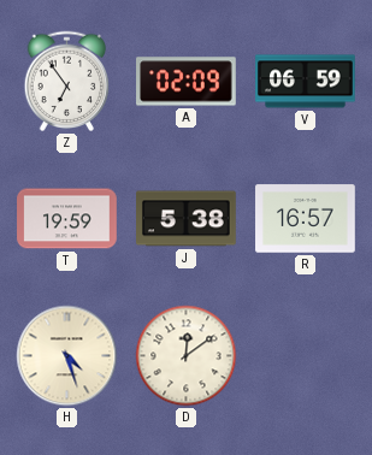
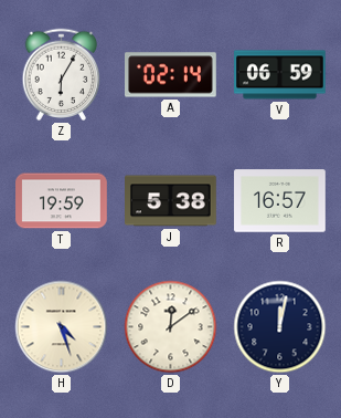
Z: 6:54 -> 6:05 (62, 75)
A: 02:09 -> 02:14 (171, 75)
Y: none -> 12:02 (280, 327)
